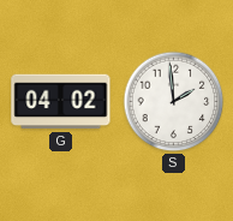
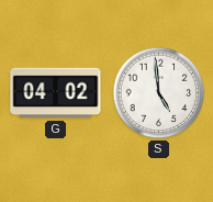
S: 1:59 -> 4:59 (159, 93)
